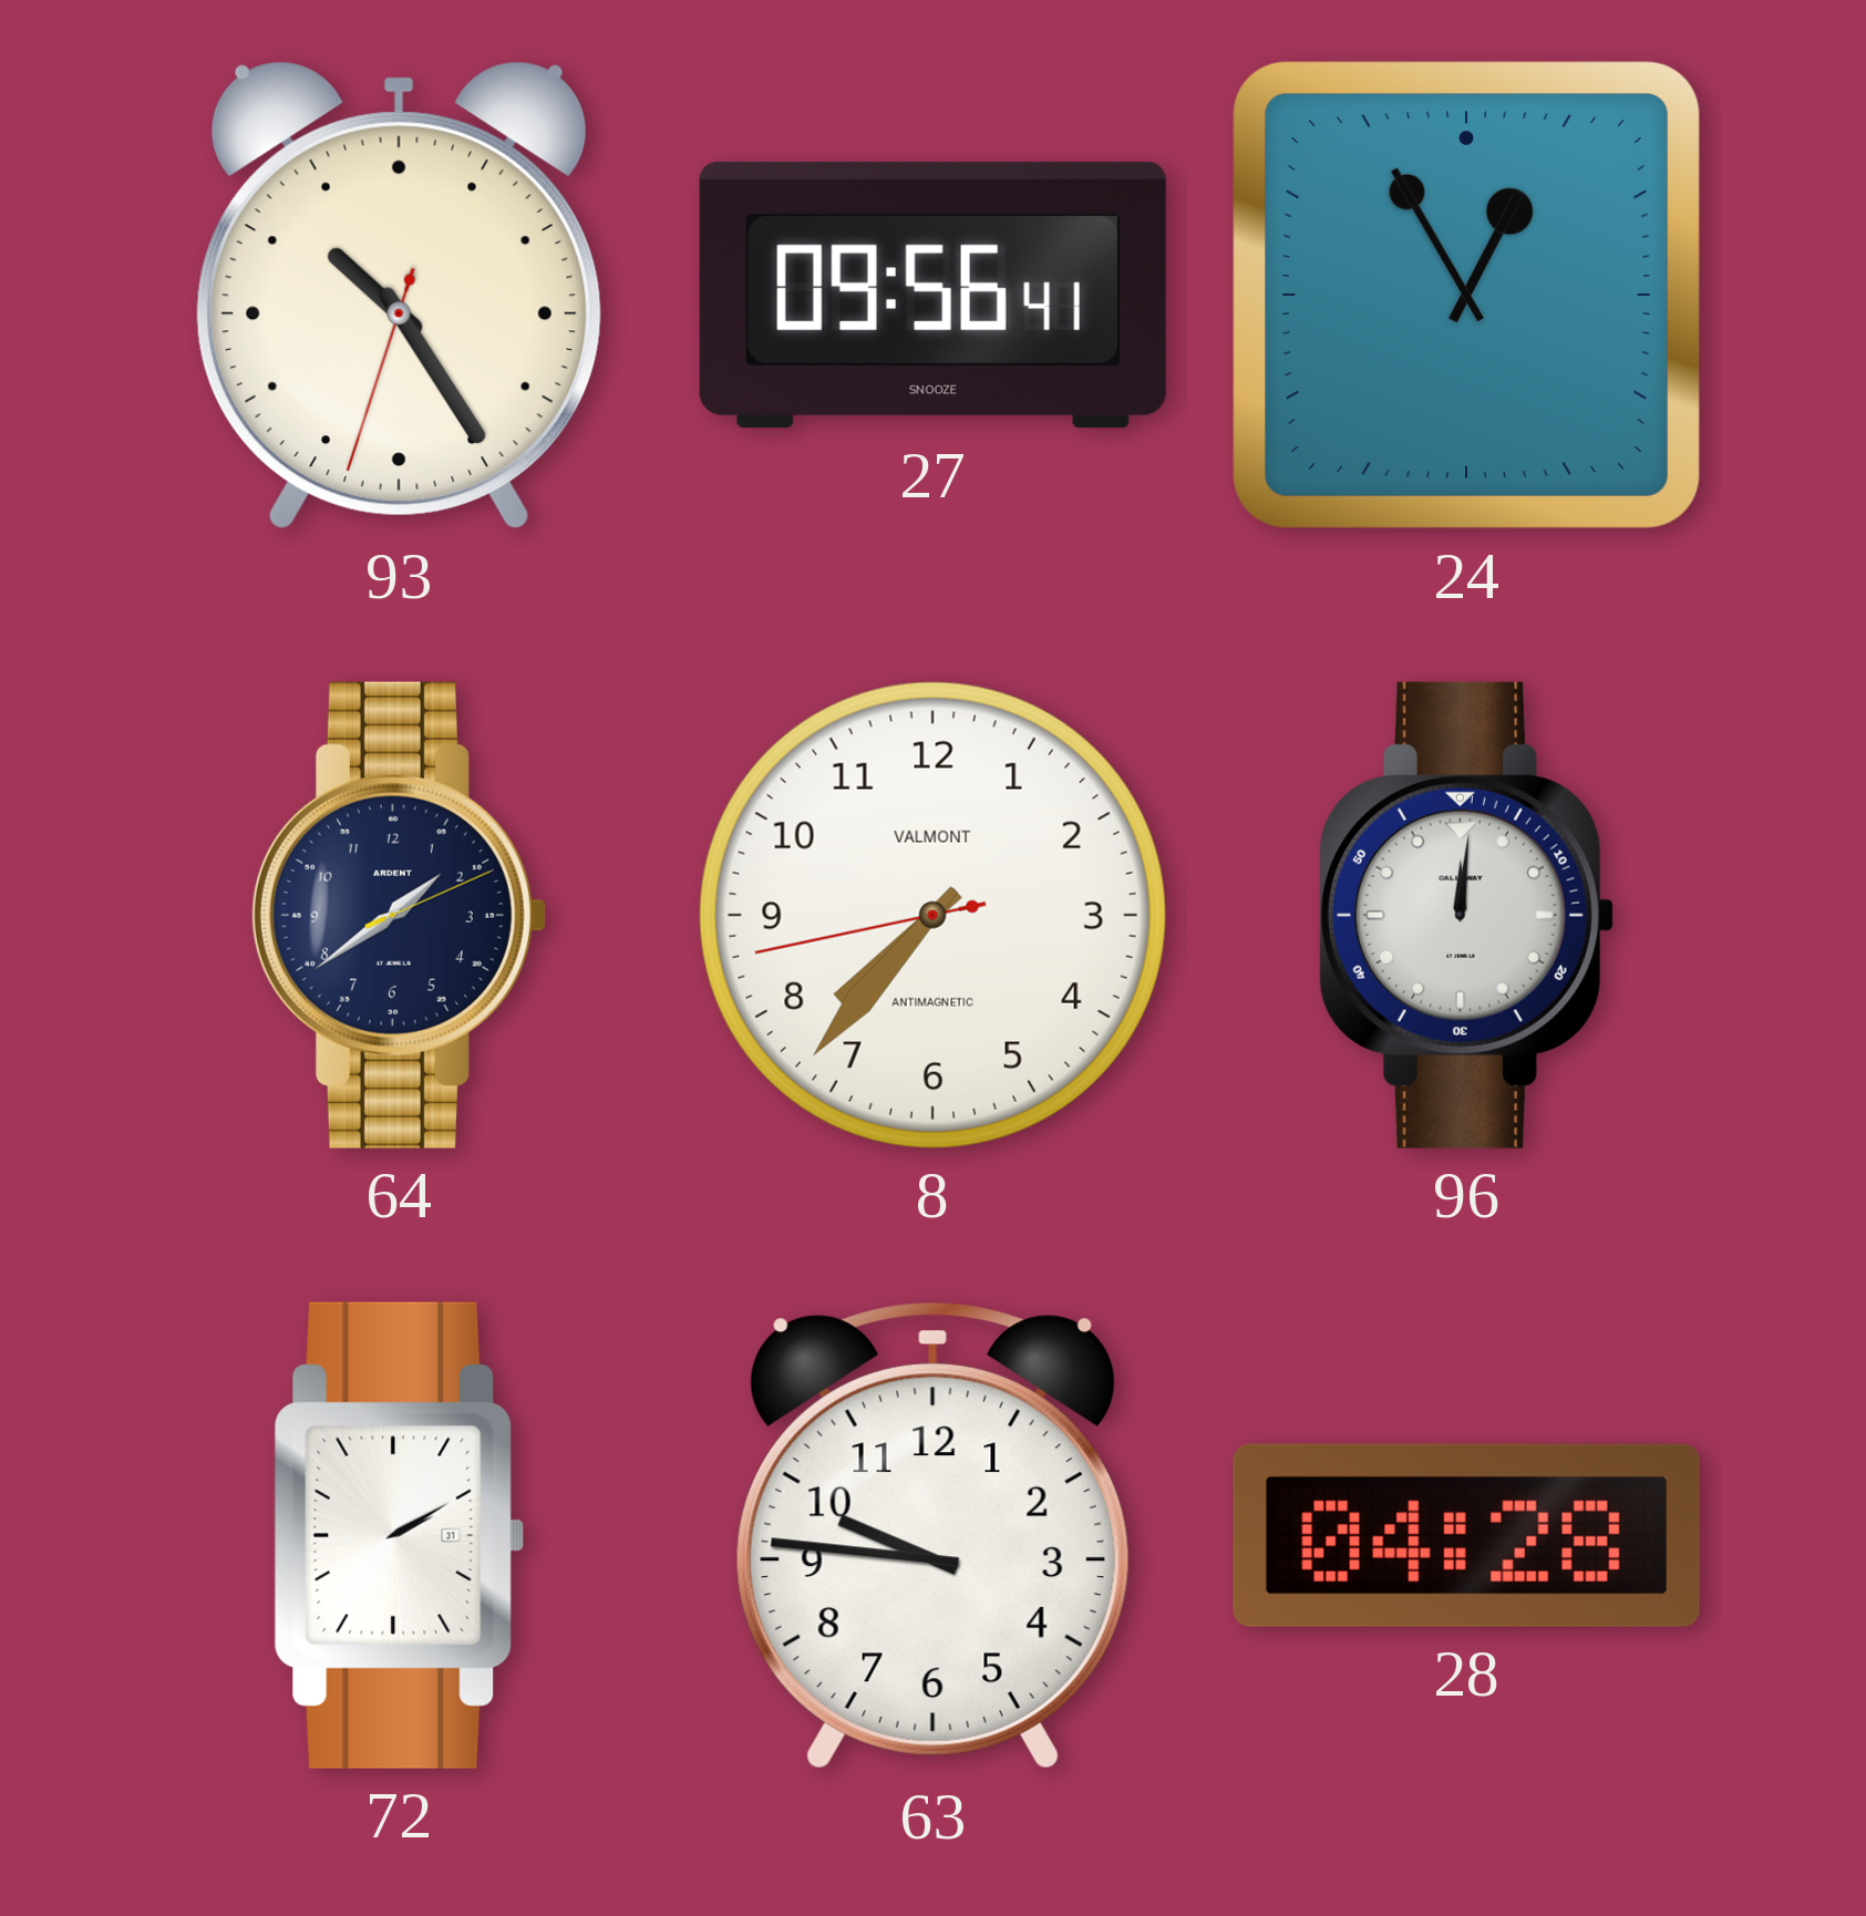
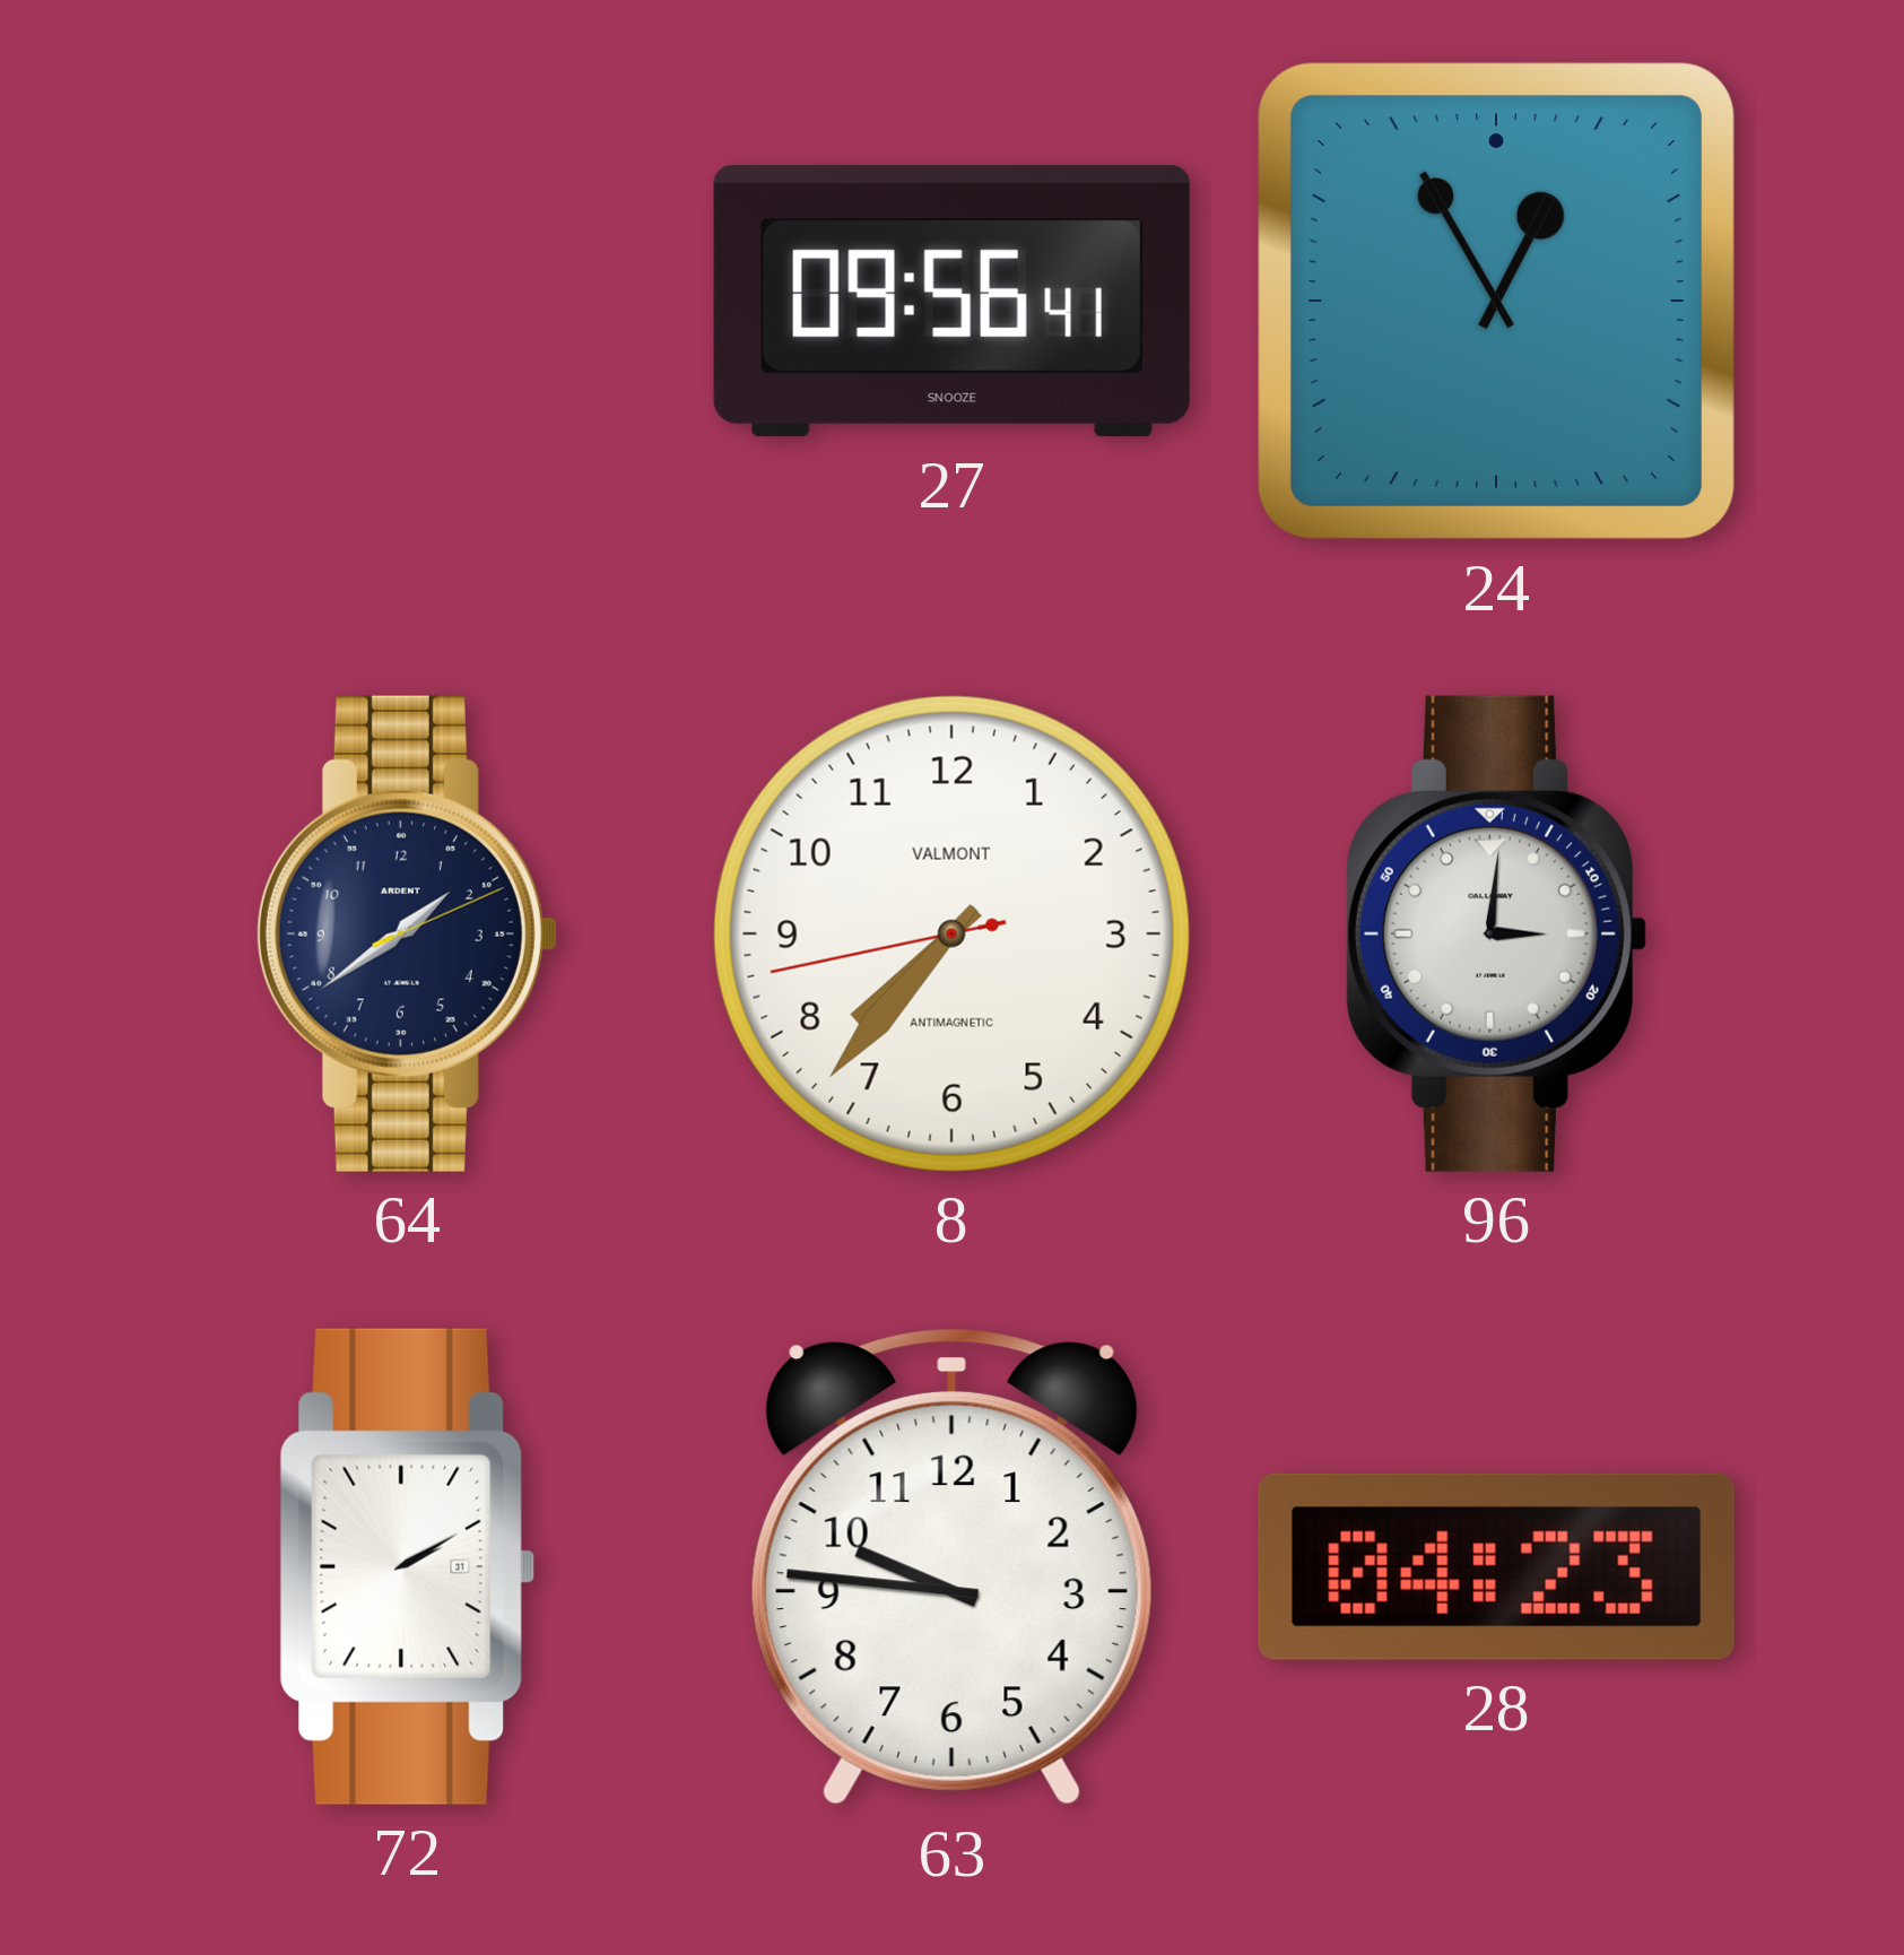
93: 10:24 -> none (399, 296)
96: 12:01 -> 3:01 (1496, 933)
28: 04:28 -> 04:23 (1496, 1566)
